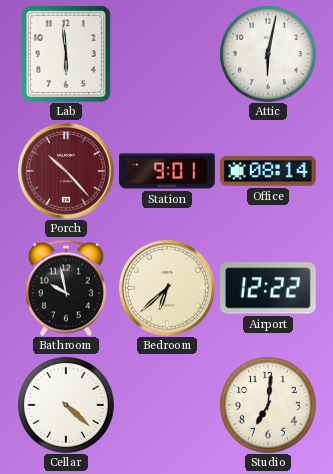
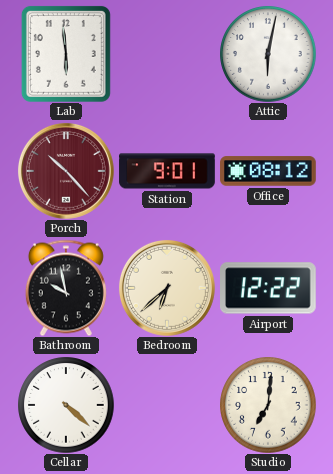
Office: 08:14 -> 08:12 (268, 171)
